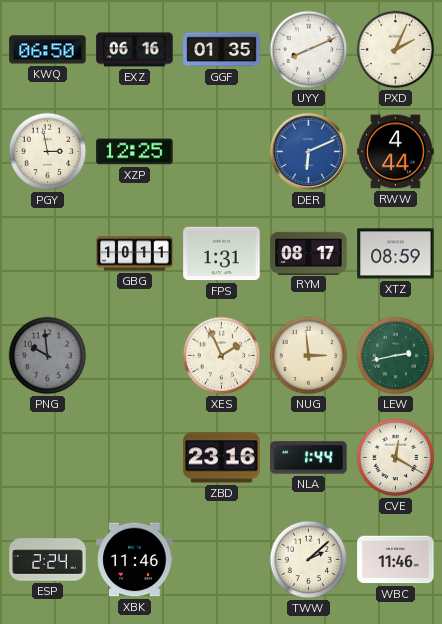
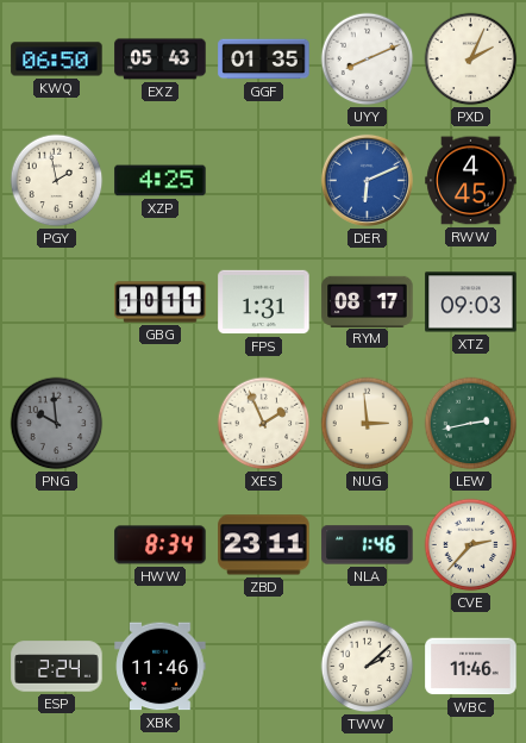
EXZ: 06:16 -> 05:43 (161, 60)
PGY: 2:58 -> 1:58 (57, 181)
XZP: 12:25 -> 4:25 (161, 181)
RWW: 4:44 -> 4:45 (471, 181)
XTZ: 08:59 -> 09:03 (471, 302)
HWW: none -> 8:34 (161, 545)
ZBD: 23:16 -> 23:11 (264, 545)
NLA: 1:44 -> 1:46 (368, 545)
CVE: 12:20 -> 2:37 (471, 545)
